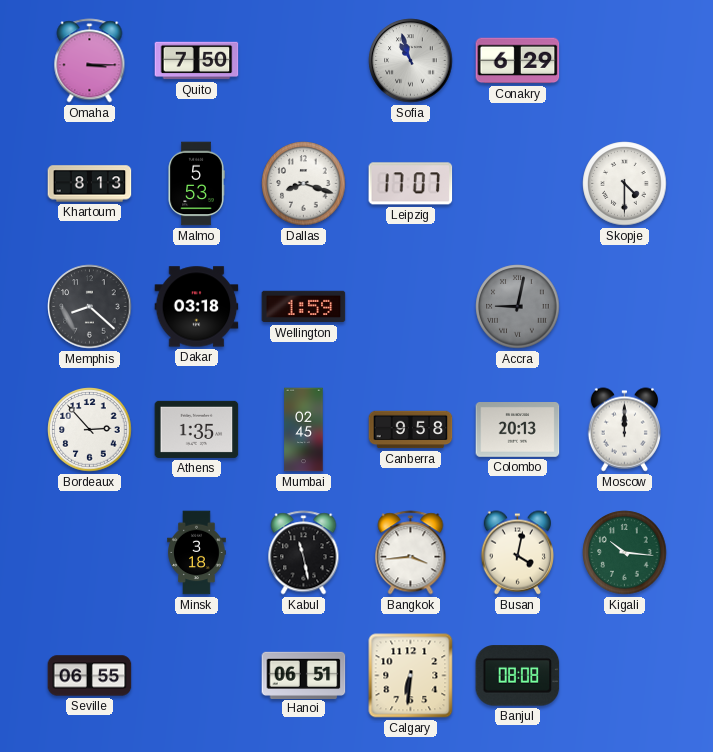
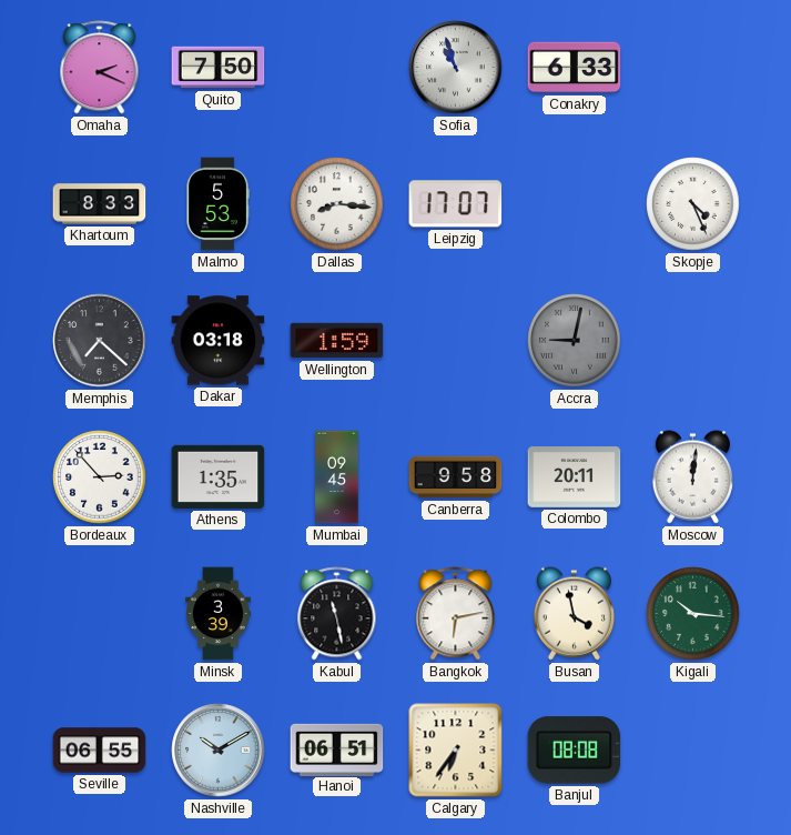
Omaha: 3:15 -> 2:19 (100, 68)
Conakry: 6:29 -> 6:33 (575, 68)
Khartoum: 8:13 -> 8:33 (100, 204)
Dallas: 8:18 -> 8:16 (337, 204)
Skopje: 4:30 -> 4:26 (693, 204)
Memphis: 8:22 -> 7:22 (100, 341)
Mumbai: 02:45 -> 09:45 (337, 477)
Colombo: 20:13 -> 20:11 (575, 477)
Moscow: 12:00 -> 12:01 (692, 477)
Minsk: 3:18 -> 3:39 (219, 614)
Bangkok: 3:44 -> 6:13 (456, 614)
Busan: 4:02 -> 3:58 (574, 614)
Nashville: none -> 10:10 (219, 751)
Calgary: 6:31 -> 6:36 (456, 751)
